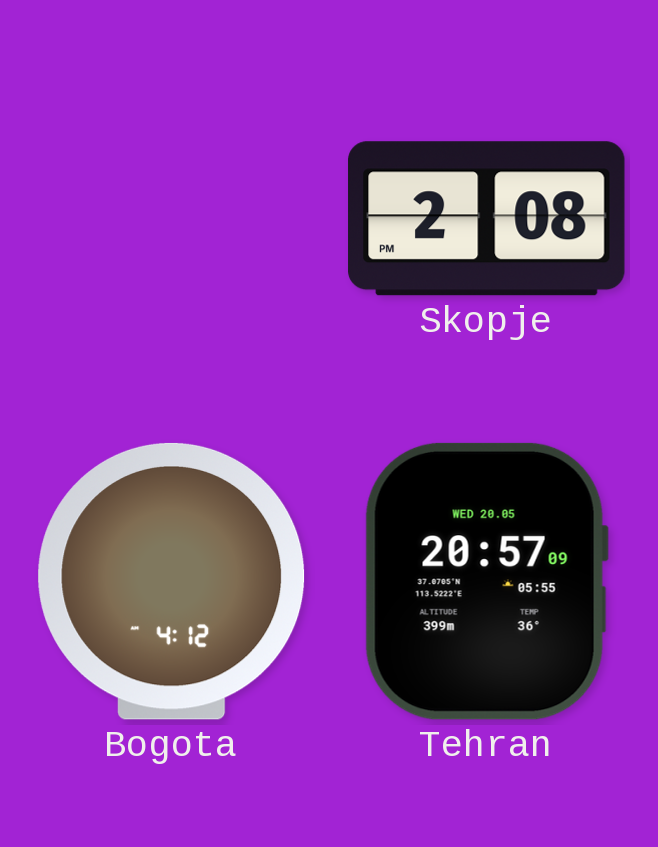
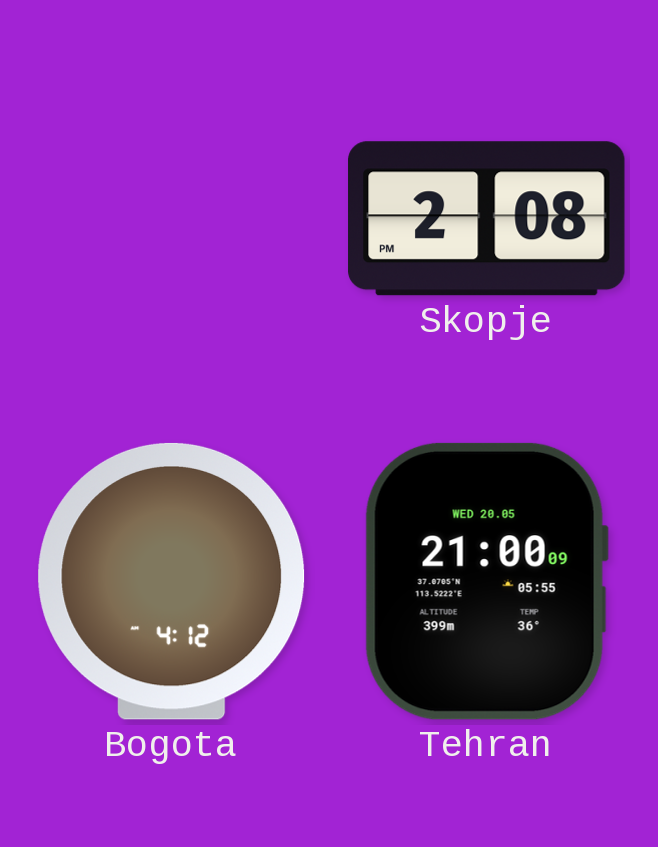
Tehran: 20:57 -> 21:00 (486, 581)
